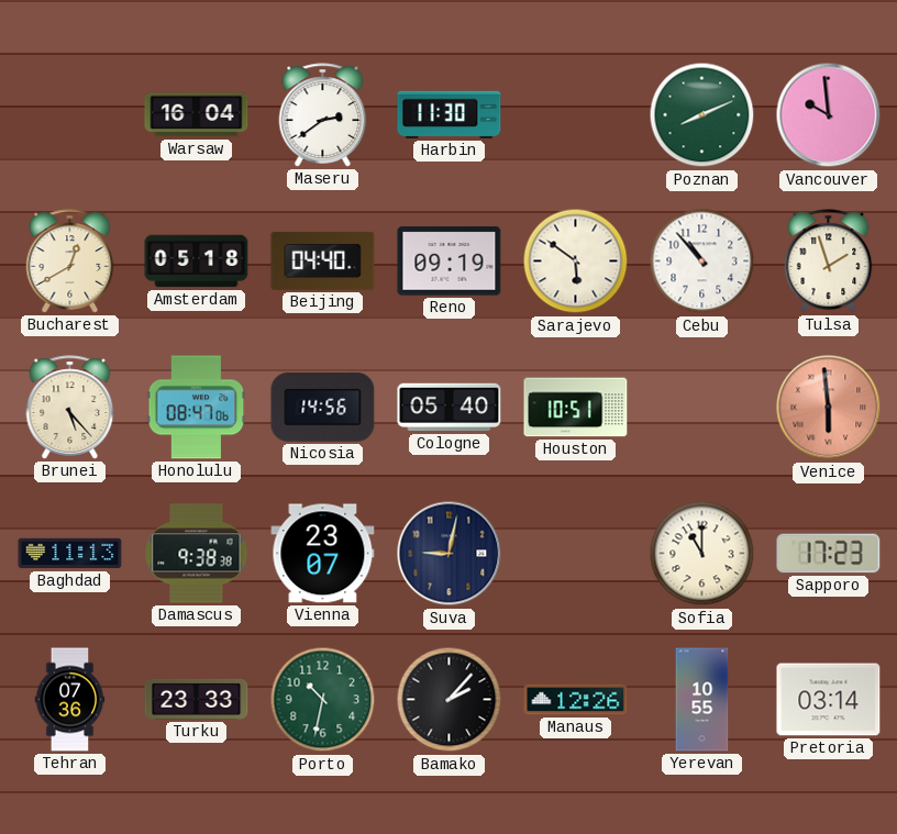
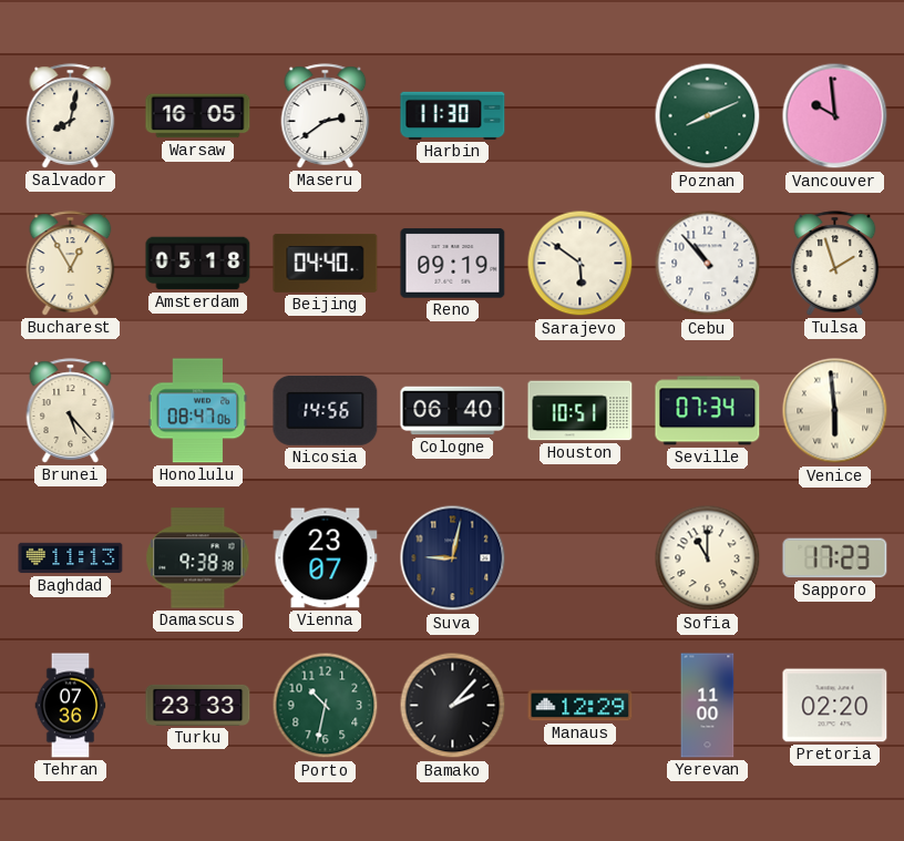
Salvador: none -> 8:02 (71, 116)
Warsaw: 16:04 -> 16:05 (198, 116)
Bucharest: 12:40 -> 12:55 (71, 264)
Cologne: 05:40 -> 06:40 (453, 411)
Seville: none -> 07:34 (708, 411)
Venice dial: salmon -> cream (835, 411)
Manaus: 12:26 -> 12:29 (581, 706)
Yerevan: 10:55 -> 11:00 (708, 706)
Pretoria: 03:14 -> 02:20 (835, 706)
